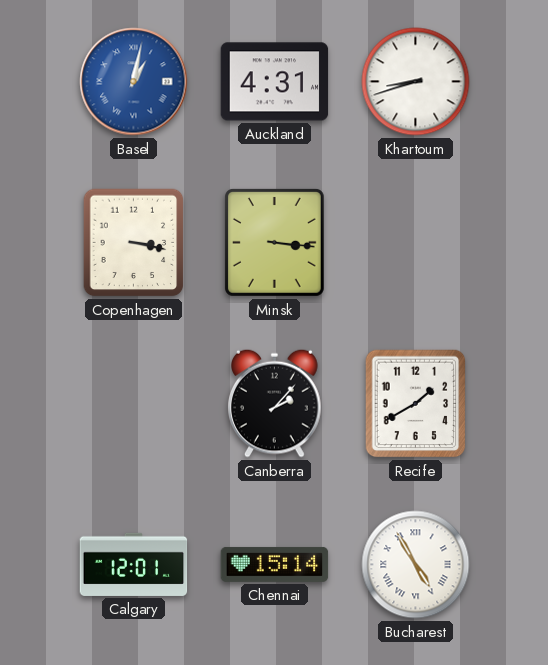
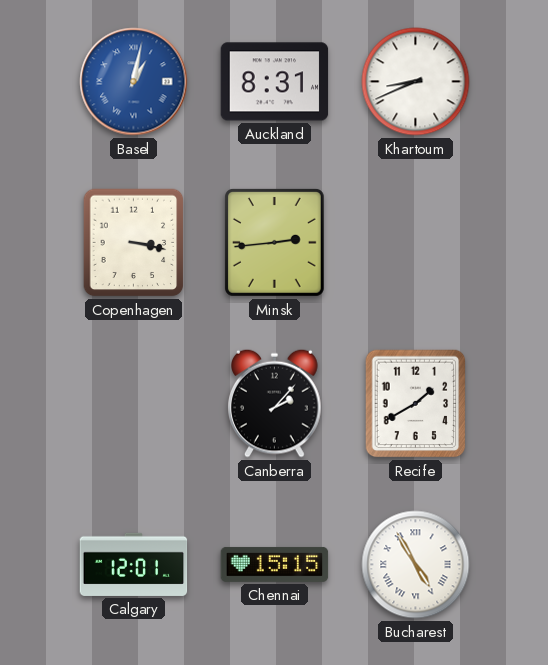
Auckland: 4:31 -> 8:31 (275, 82)
Khartoum: 8:42 -> 8:41 (416, 82)
Minsk: 3:16 -> 2:44 (274, 242)
Chennai: 15:14 -> 15:15 (275, 564)
